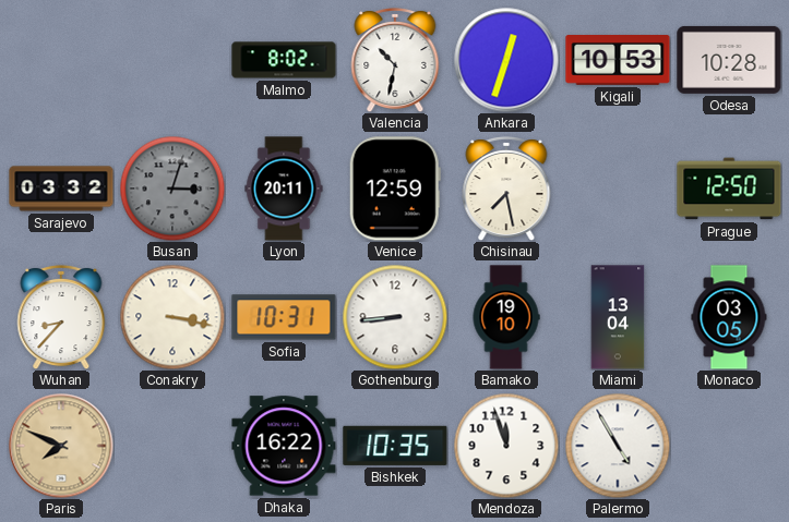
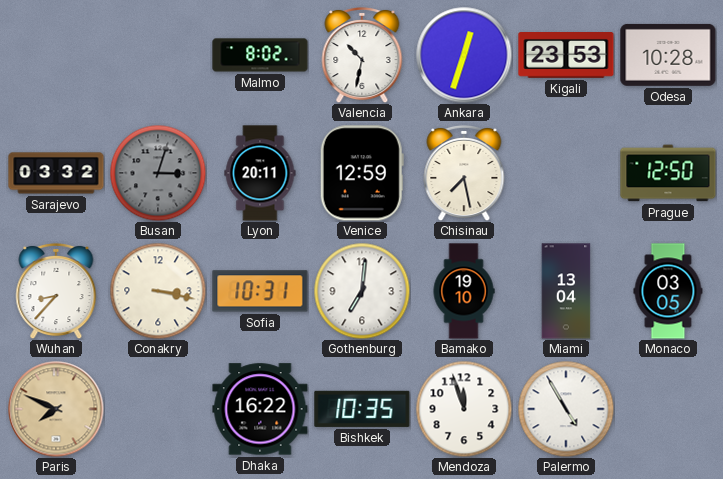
Kigali: 10:53 -> 23:53 (566, 56)
Gothenburg: 8:44 -> 7:01 (362, 291)
